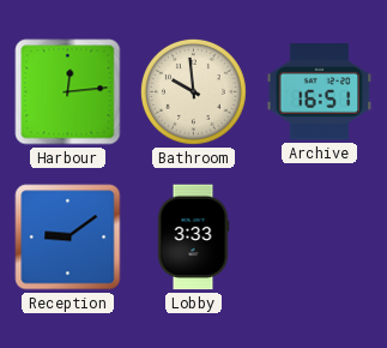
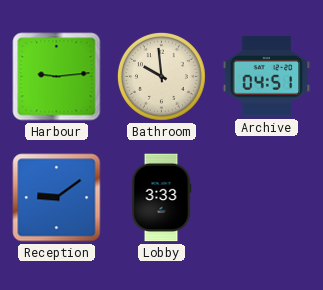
Harbour: 12:14 -> 9:14 (57, 77)
Archive: 16:51 -> 04:51 (267, 77)
